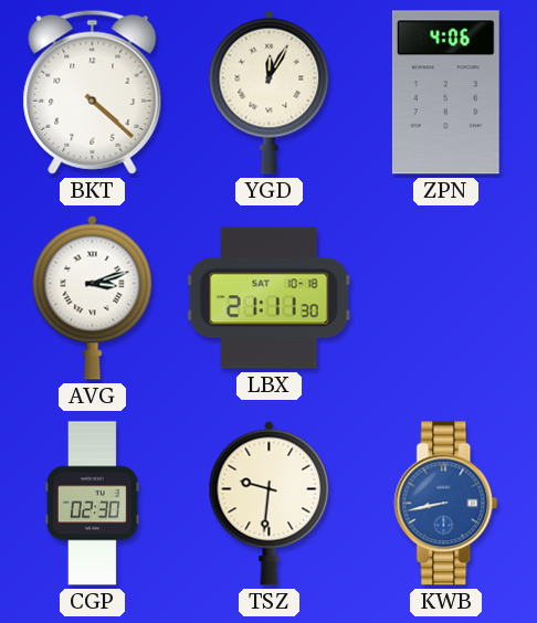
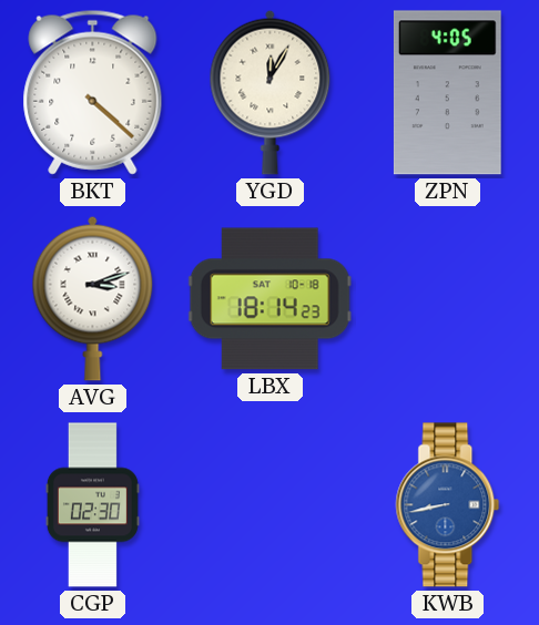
ZPN: 4:06 -> 4:05 (447, 93)
LBX: 21:11 -> 18:14 (269, 299)
TSZ: 9:31 -> none (270, 503)
